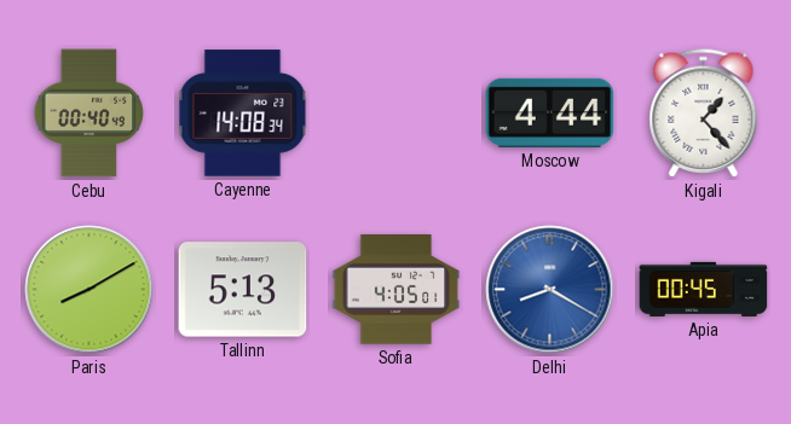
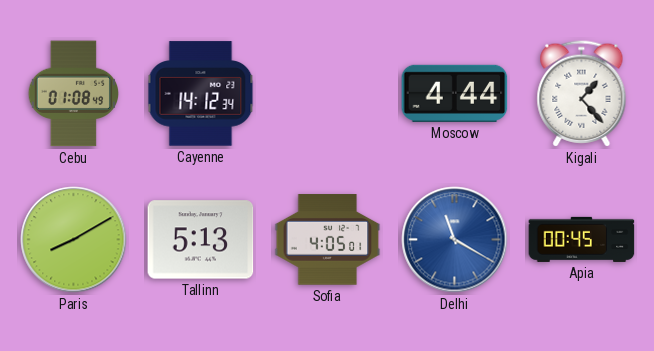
Cebu: 00:40 -> 01:08 (73, 94)
Cayenne: 14:08 -> 14:12 (201, 94)
Delhi: 8:20 -> 11:20 (455, 240)
